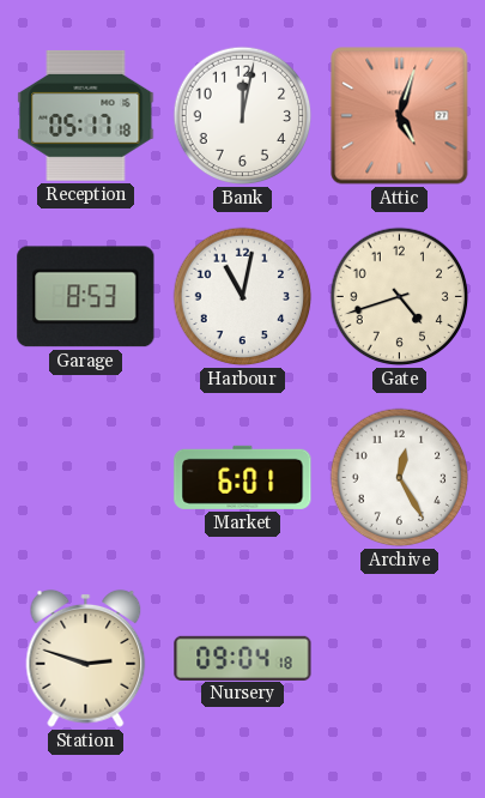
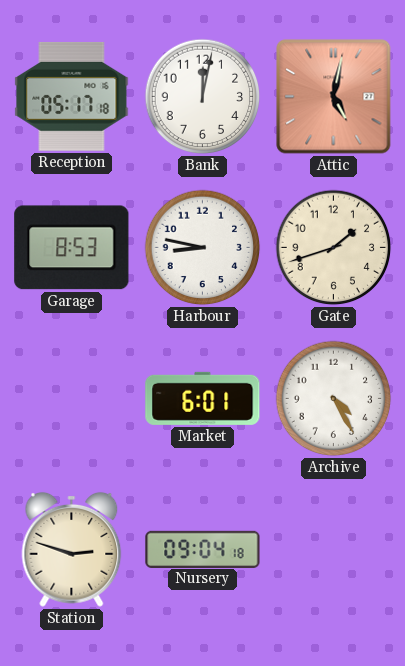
Attic: 5:03 -> 5:02 (334, 97)
Harbour: 11:02 -> 8:47 (203, 248)
Gate: 4:42 -> 1:42 (334, 248)
Archive: 12:25 -> 4:25 (334, 399)
